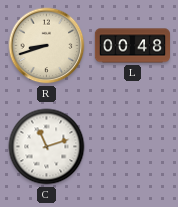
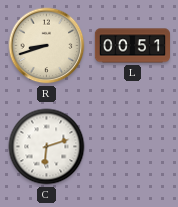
L: 00:48 -> 00:51 (132, 46)
C: 11:12 -> 6:12 (47, 147)
